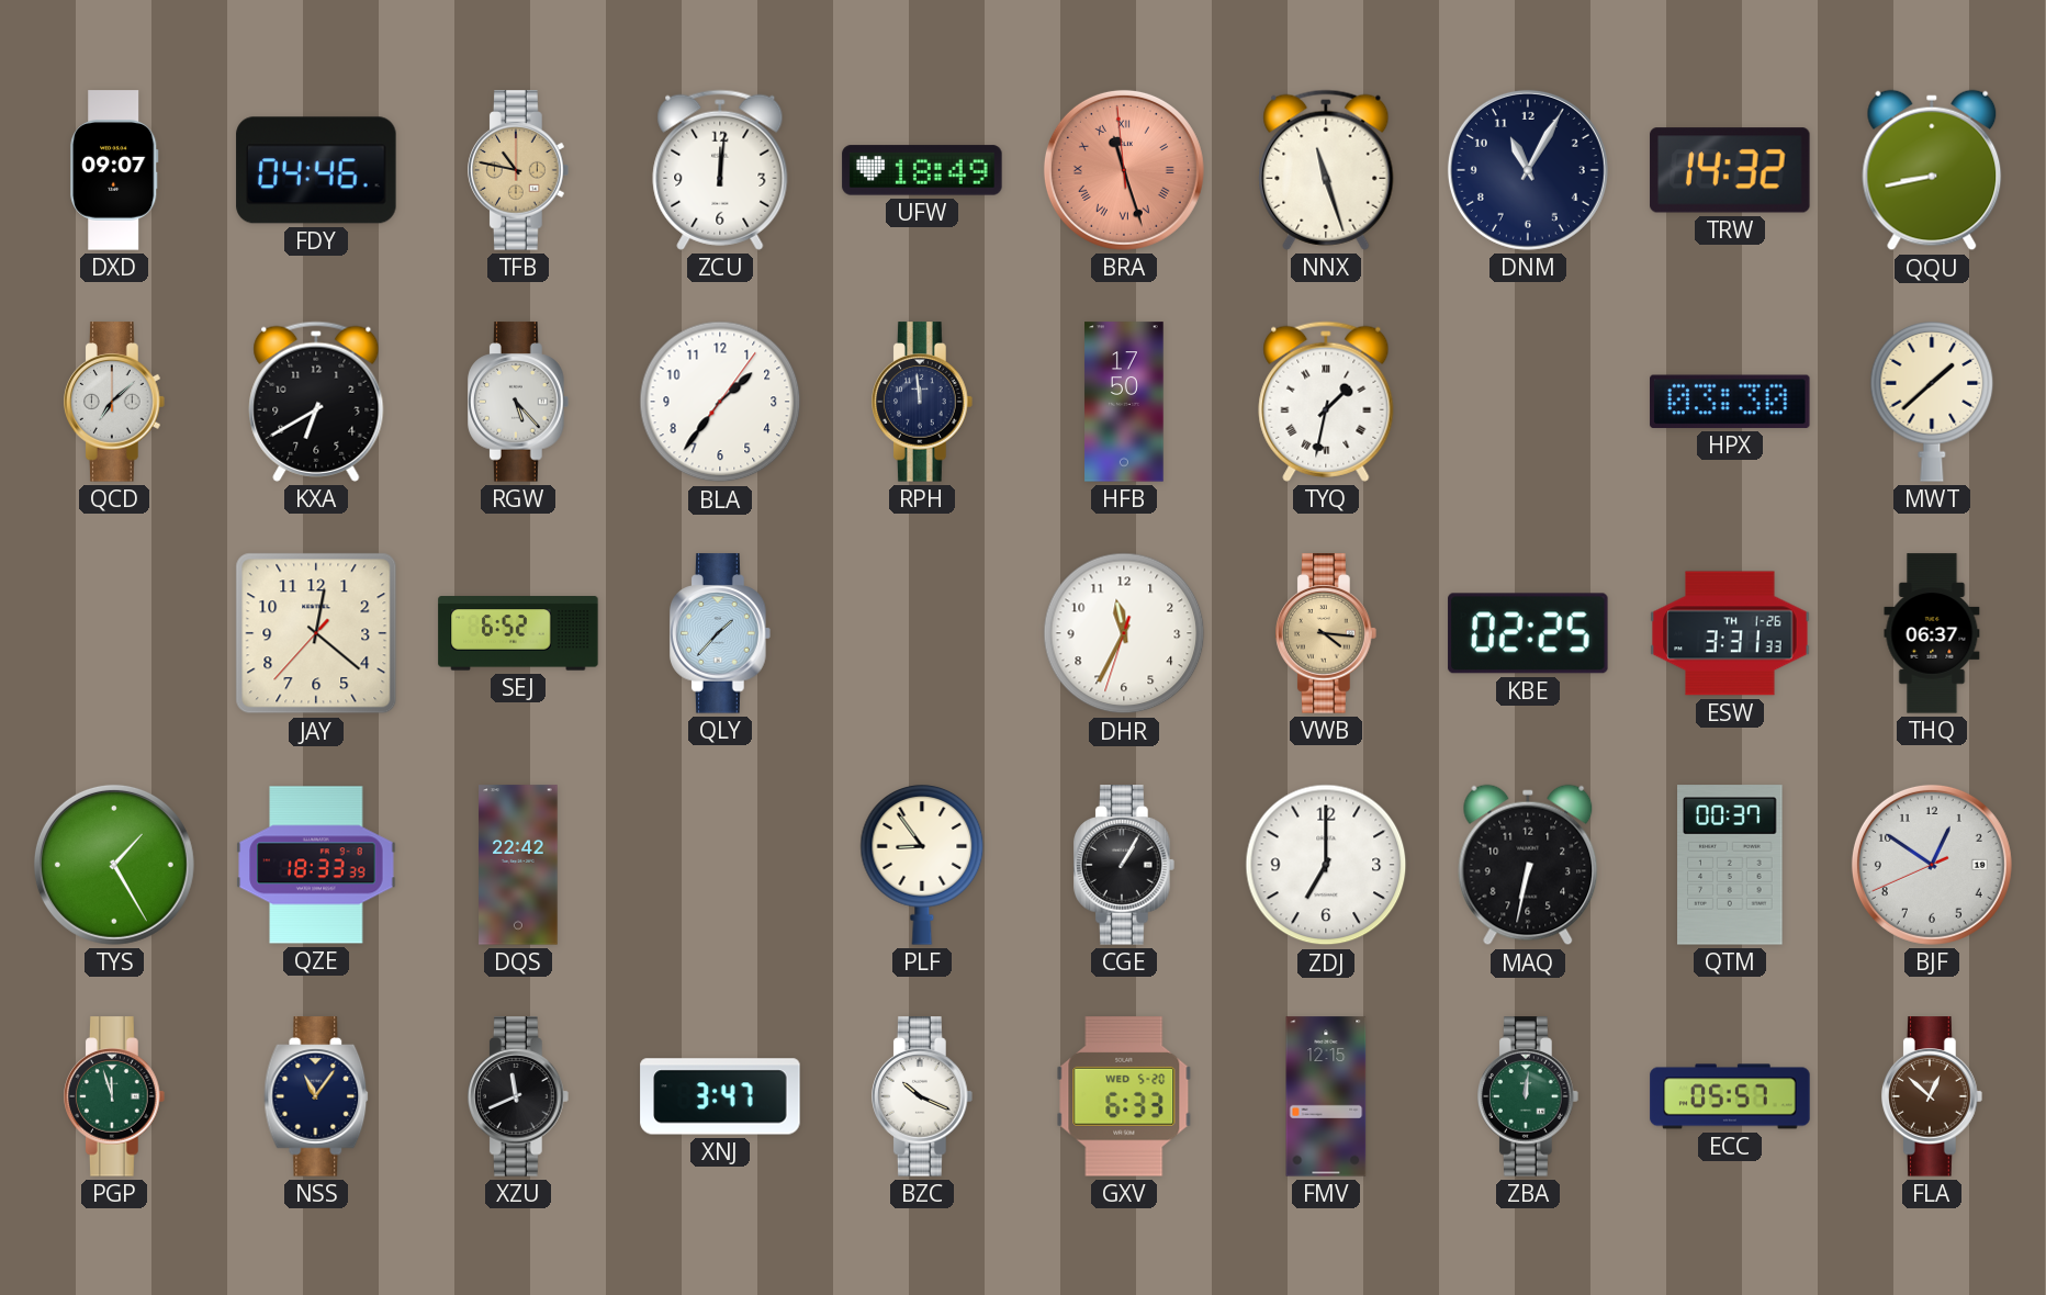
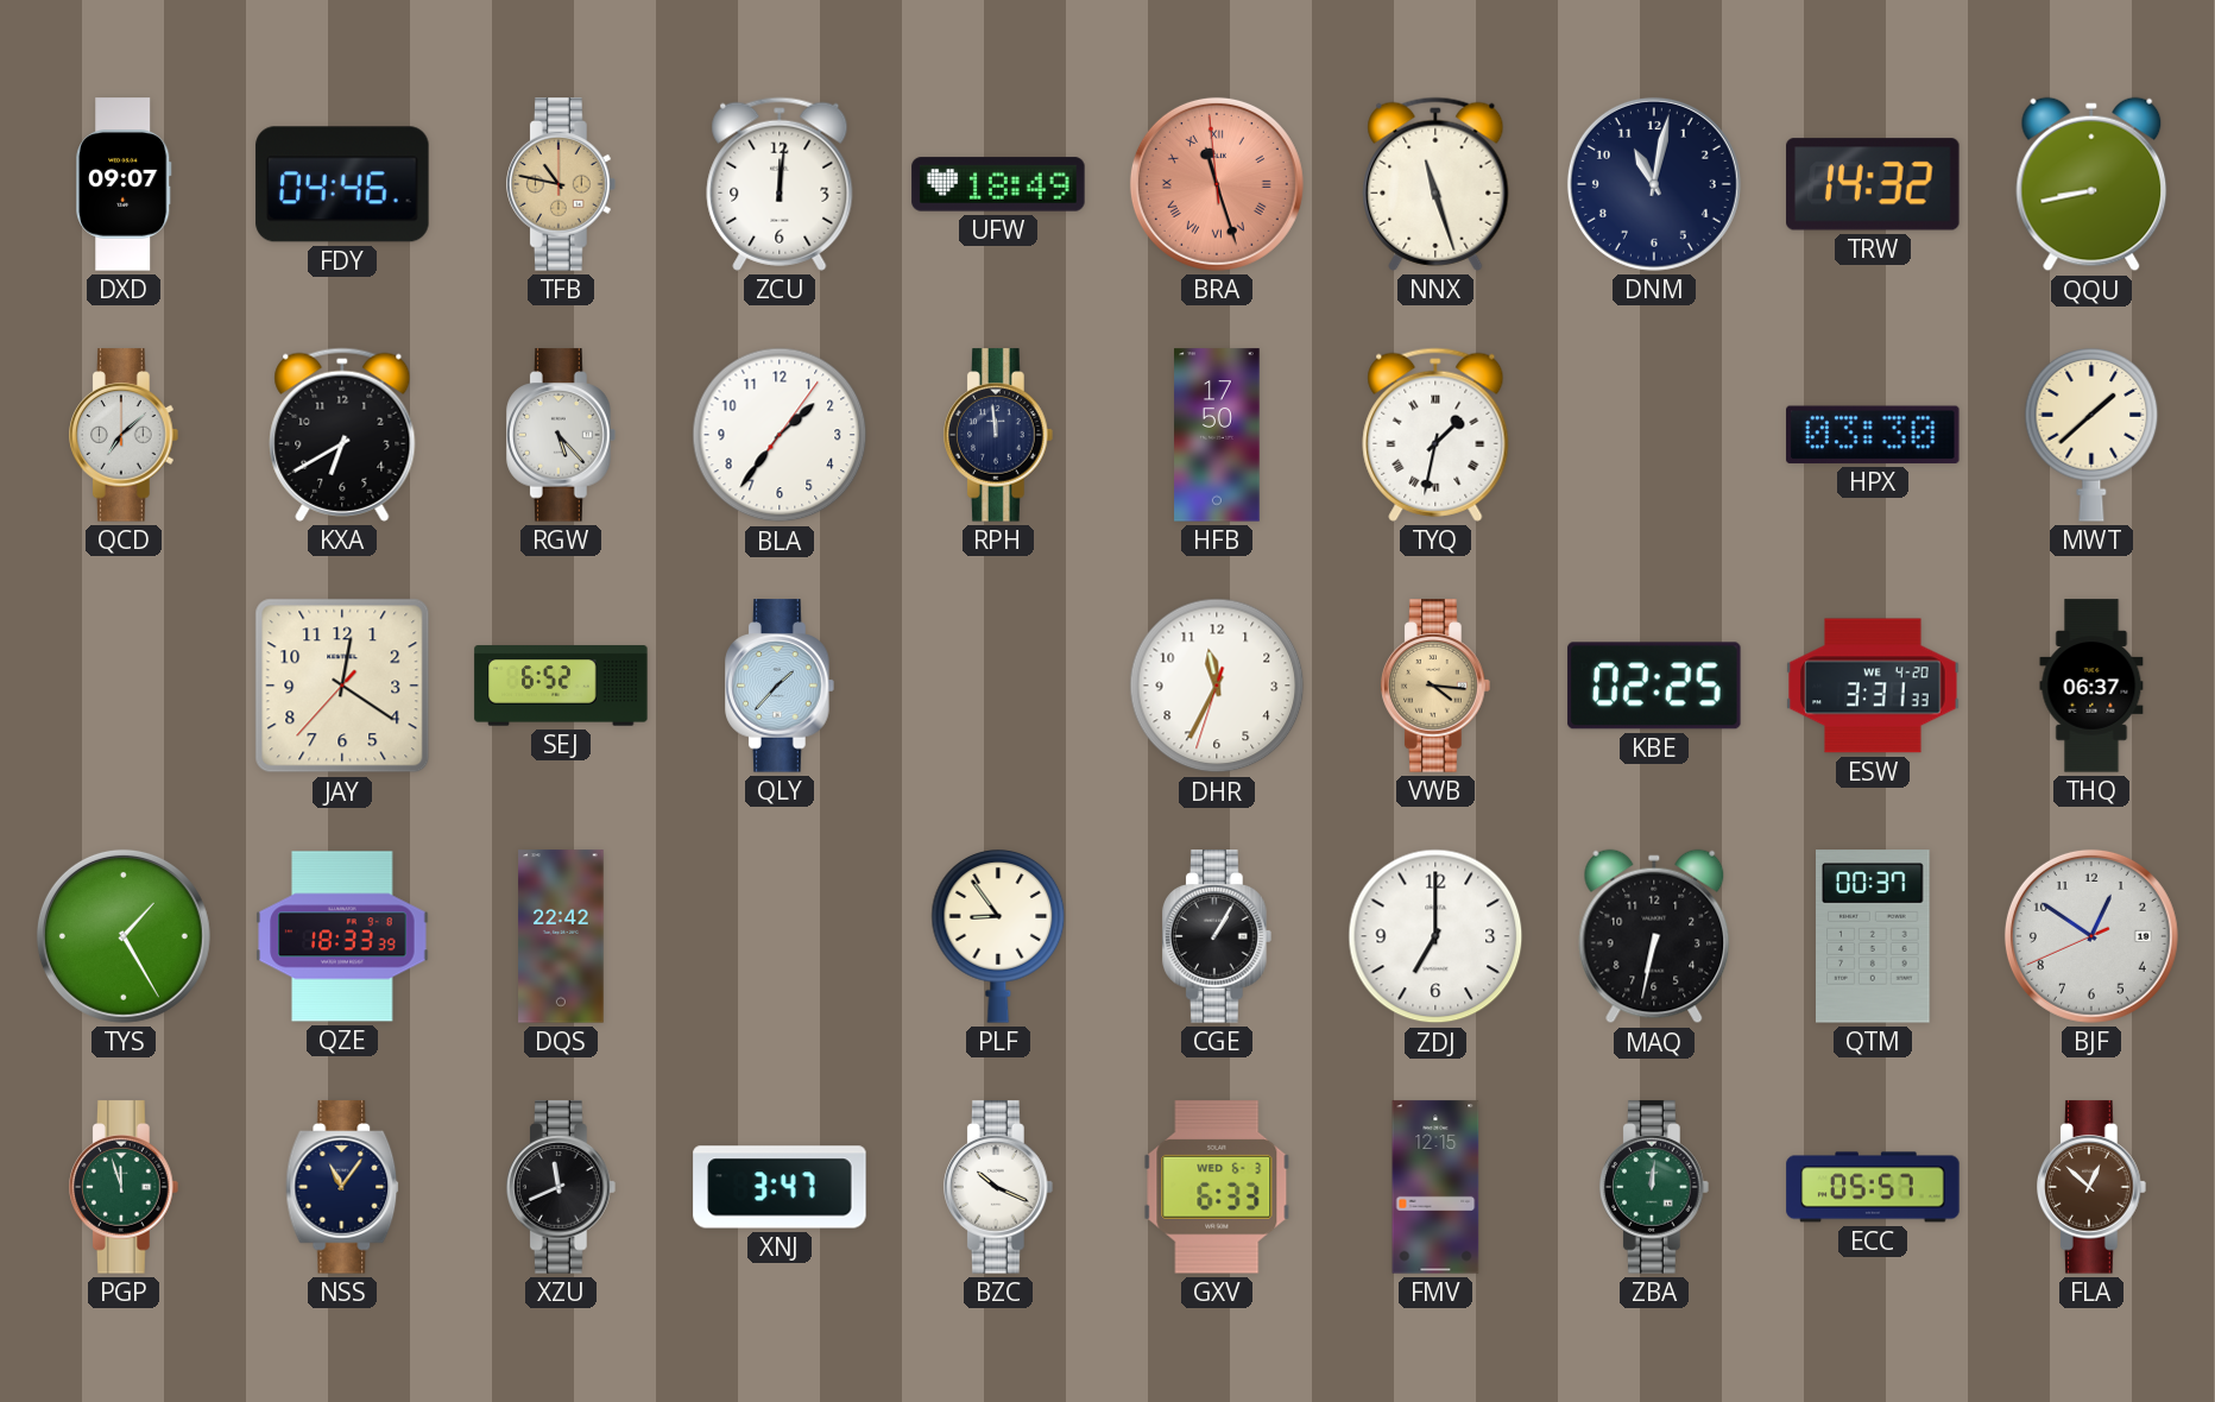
DNM: 11:05 -> 11:02 (1654, 184)
JAY: 12:21 -> 12:20 (342, 686)
ESW date: TH 1-26 -> WE 4-20 (1873, 686)
GXV date: WED 5-20 -> WED 6-3 (1217, 1187)
